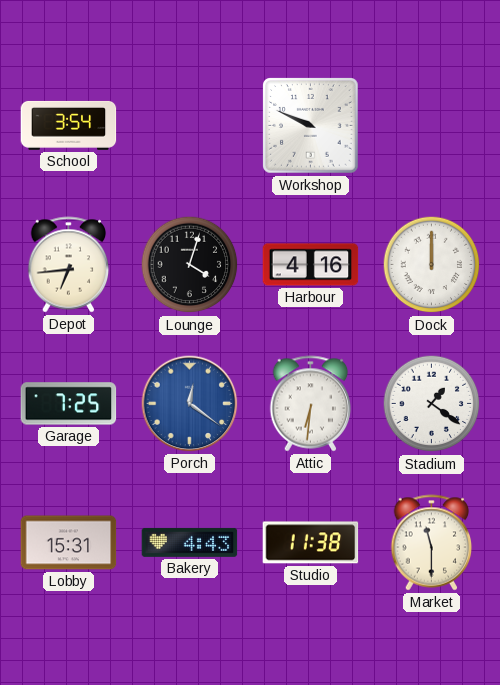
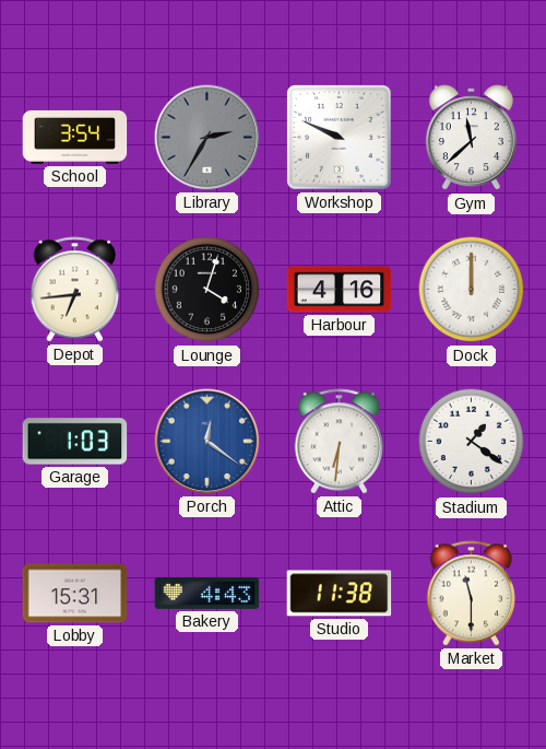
Library: none -> 2:35 (207, 138)
Gym: none -> 11:38 (471, 138)
Garage: 7:25 -> 1:03 (75, 442)
